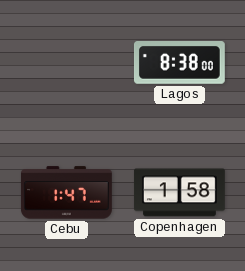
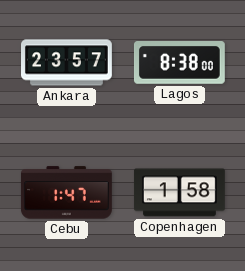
Ankara: none -> 23:57 (67, 63)
